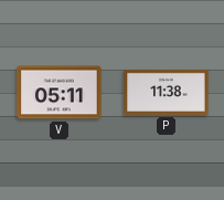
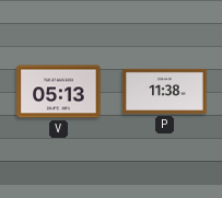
V: 05:11 -> 05:13 (59, 92)
